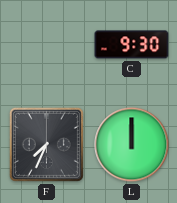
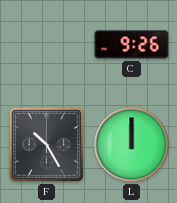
C: 9:30 -> 9:26 (132, 45)
F: 7:34 -> 10:25 (46, 144)
